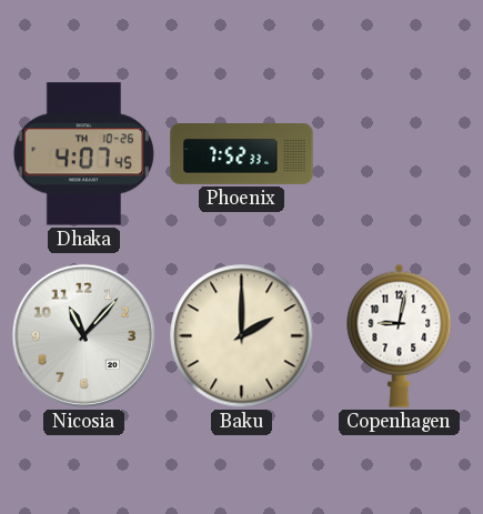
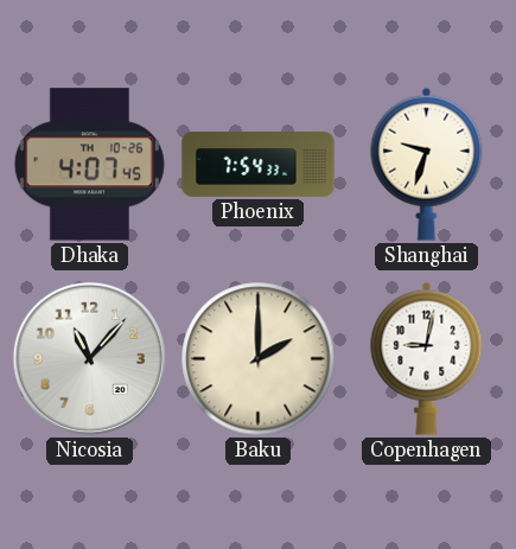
Phoenix: 7:52 -> 7:54 (259, 165)
Shanghai: none -> 9:33 (427, 164)
